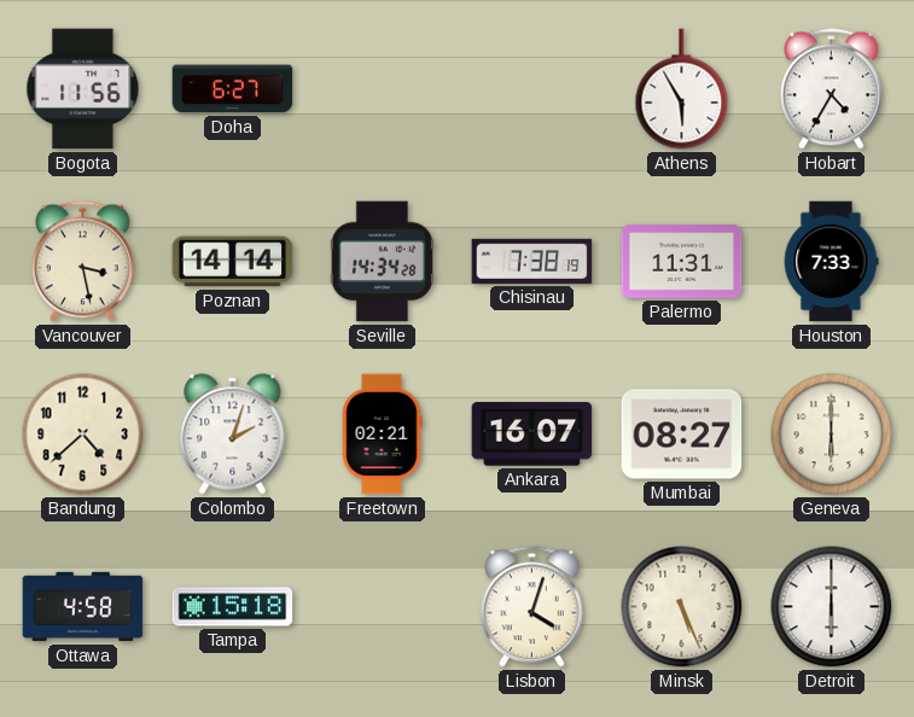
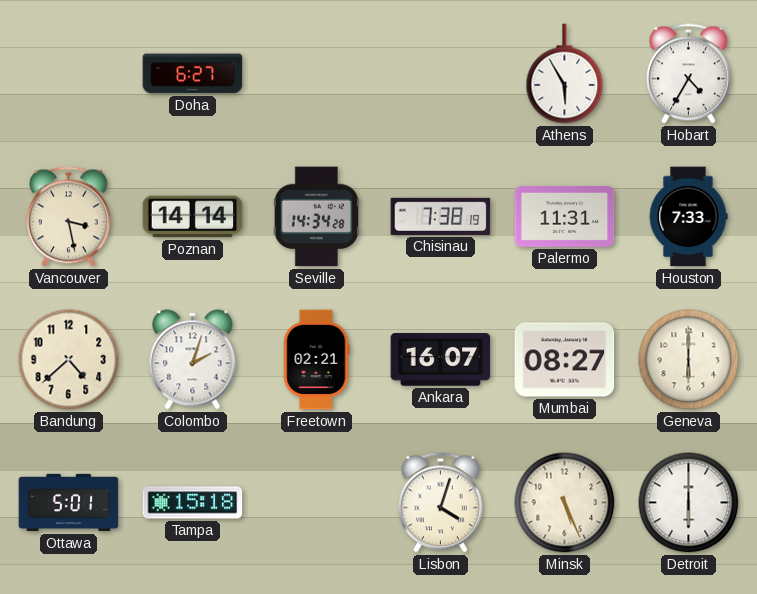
Bogota: 11:56 -> none (83, 89)
Ottawa: 4:58 -> 5:01 (69, 503)
